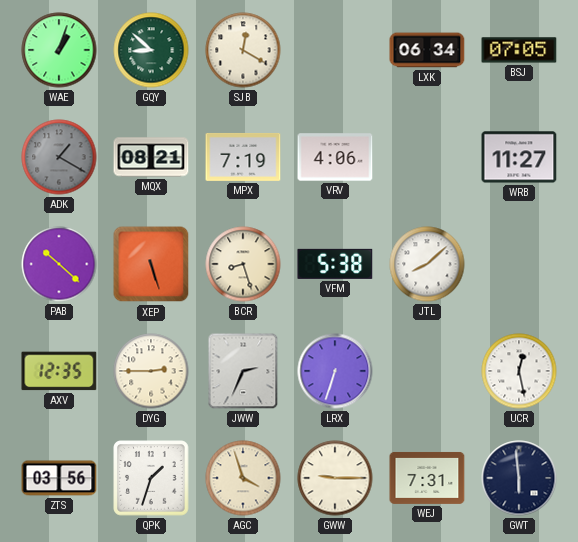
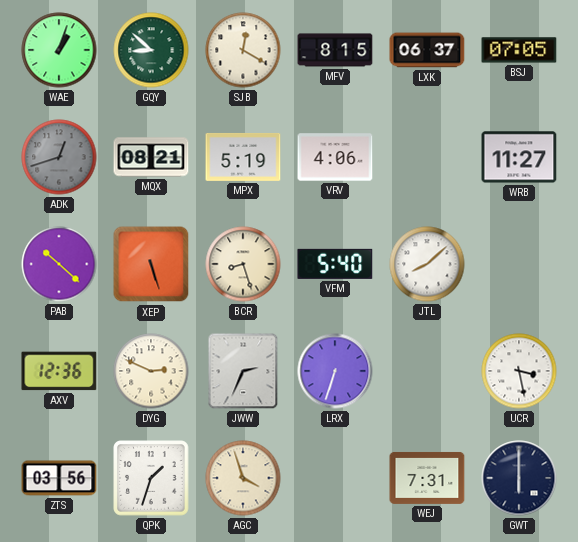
MFV: none -> 8:15 (335, 50)
LXK: 06:34 -> 06:37 (427, 50)
ADK: 1:20 -> 12:42 (59, 157)
MPX: 7:19 -> 5:19 (243, 157)
VFM: 5:38 -> 5:40 (335, 264)
AXV: 12:35 -> 12:36 (59, 371)
DYG: 2:45 -> 2:49 (151, 371)
UCR: 12:28 -> 3:28 (519, 371)
GWW: 9:15 -> none (335, 478)
GWT: 5:59 -> 6:00 (519, 478)
